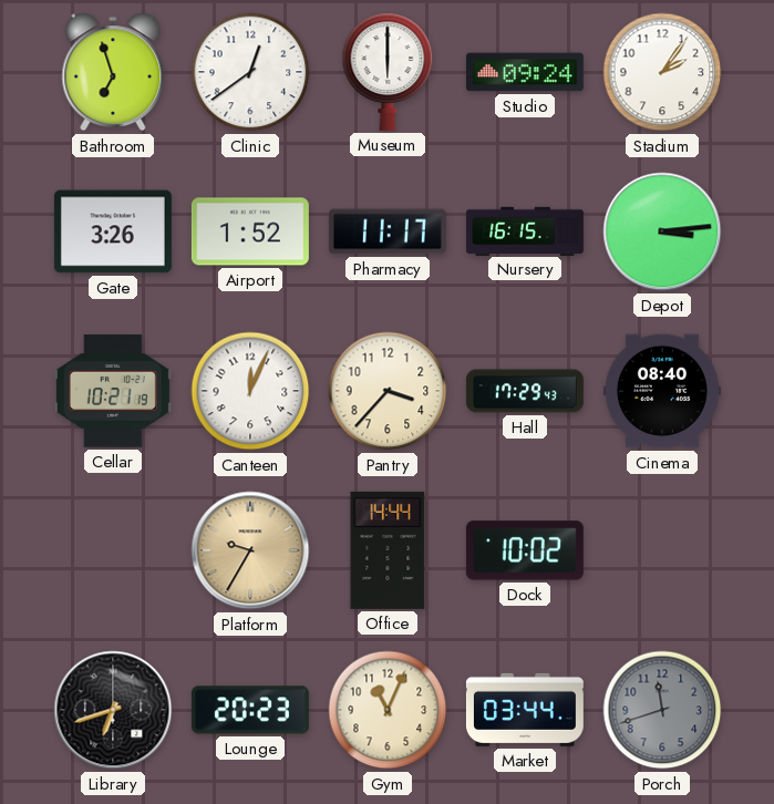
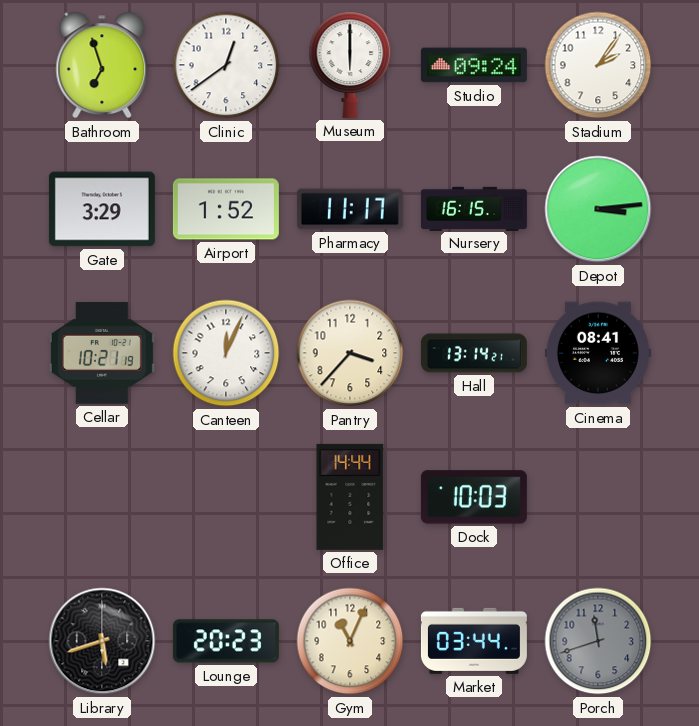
Gate: 3:26 -> 3:29 (102, 209)
Hall: 17:29 -> 13:14 (474, 353)
Cinema: 08:40 -> 08:41 (598, 353)
Platform: 9:35 -> none (250, 550)
Dock: 10:02 -> 10:03 (474, 497)
Library: 6:42 -> 5:42 (102, 641)
